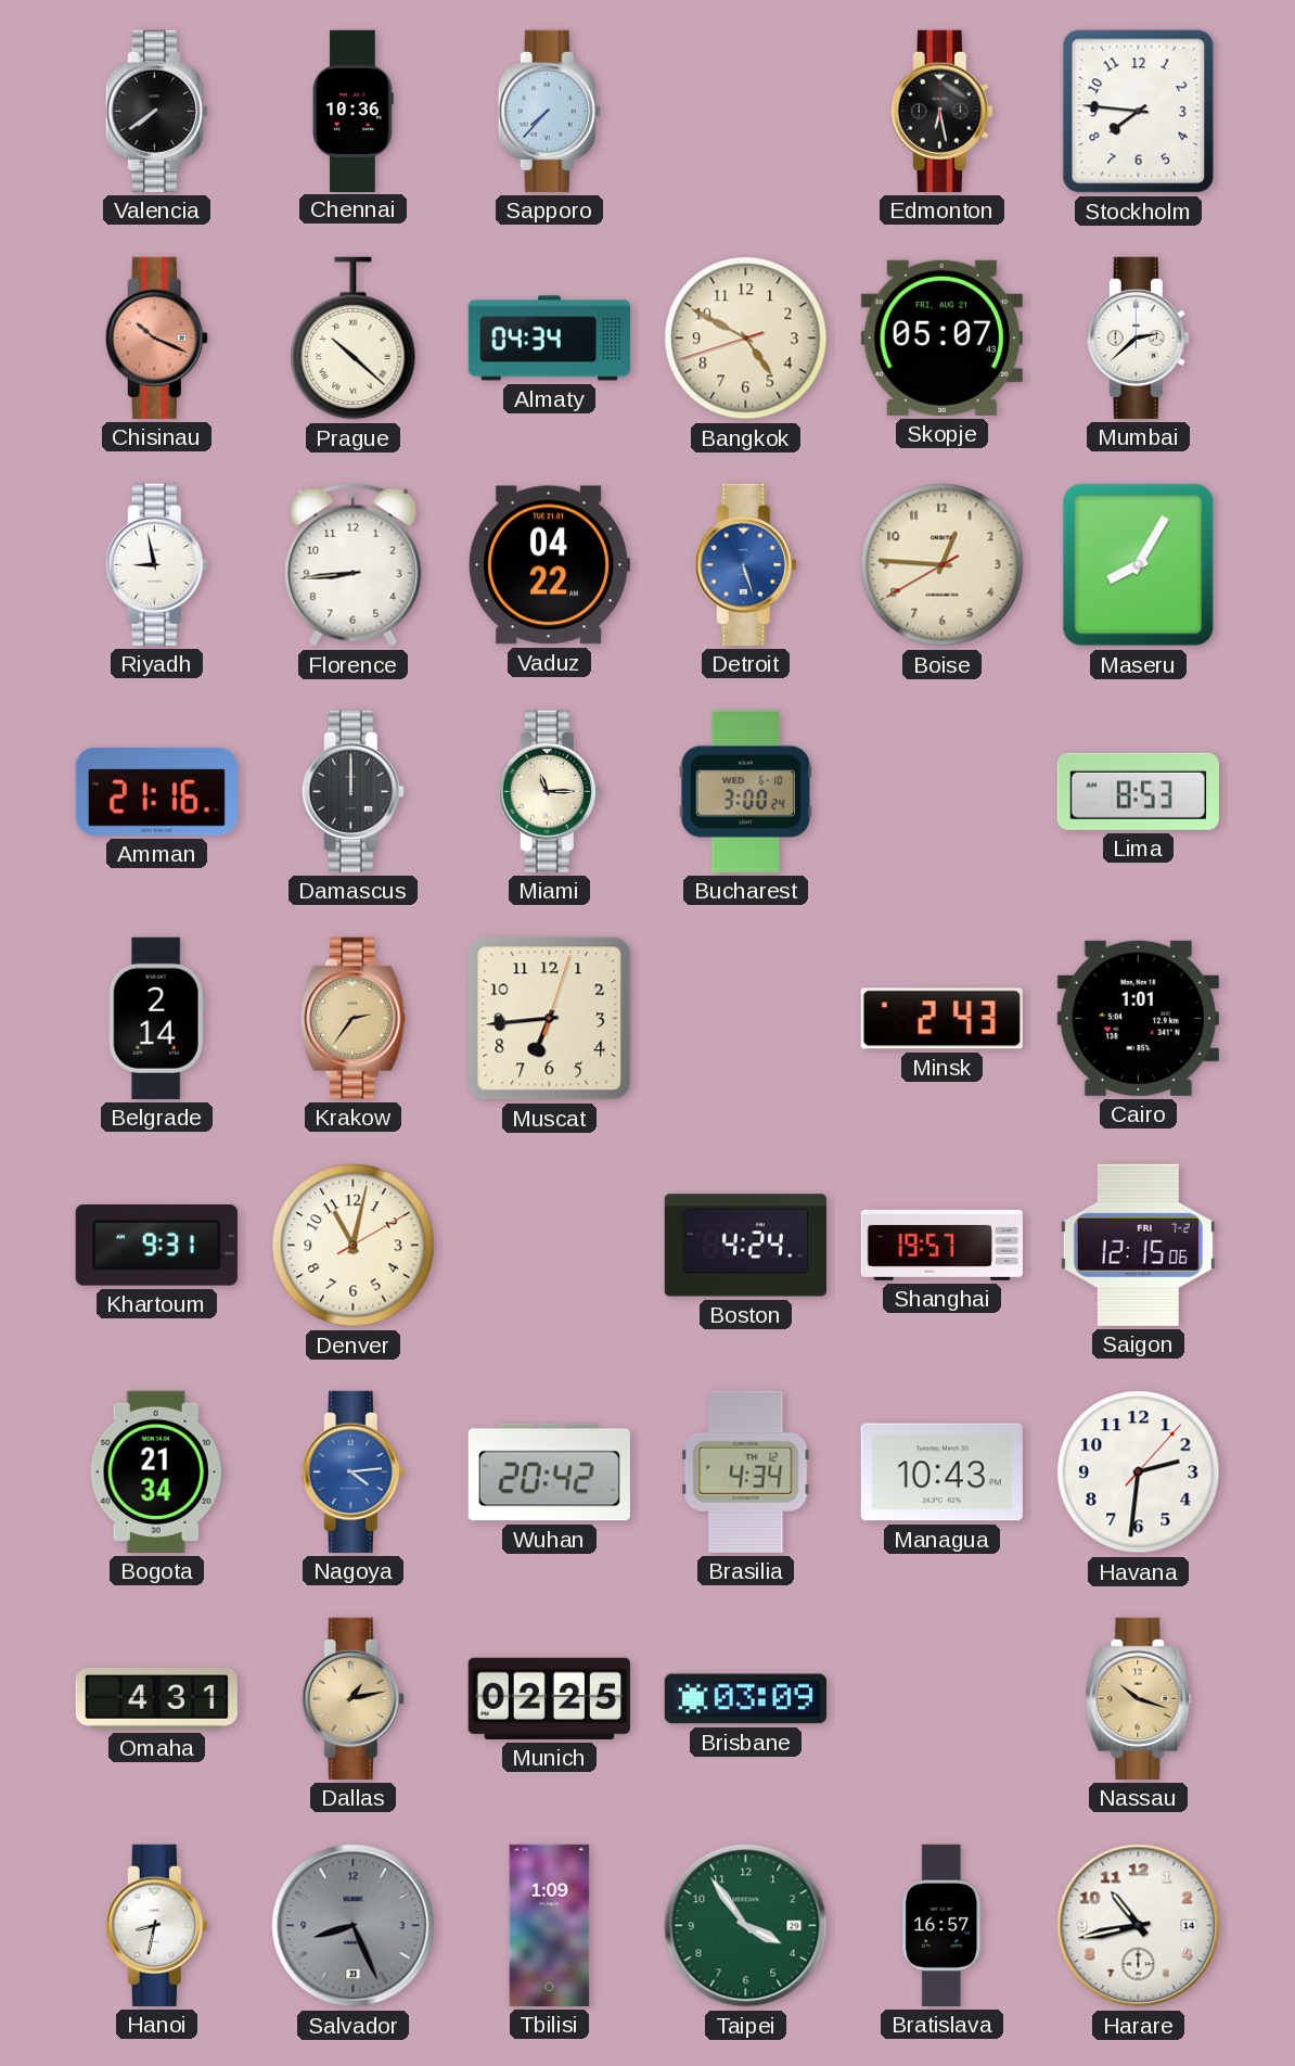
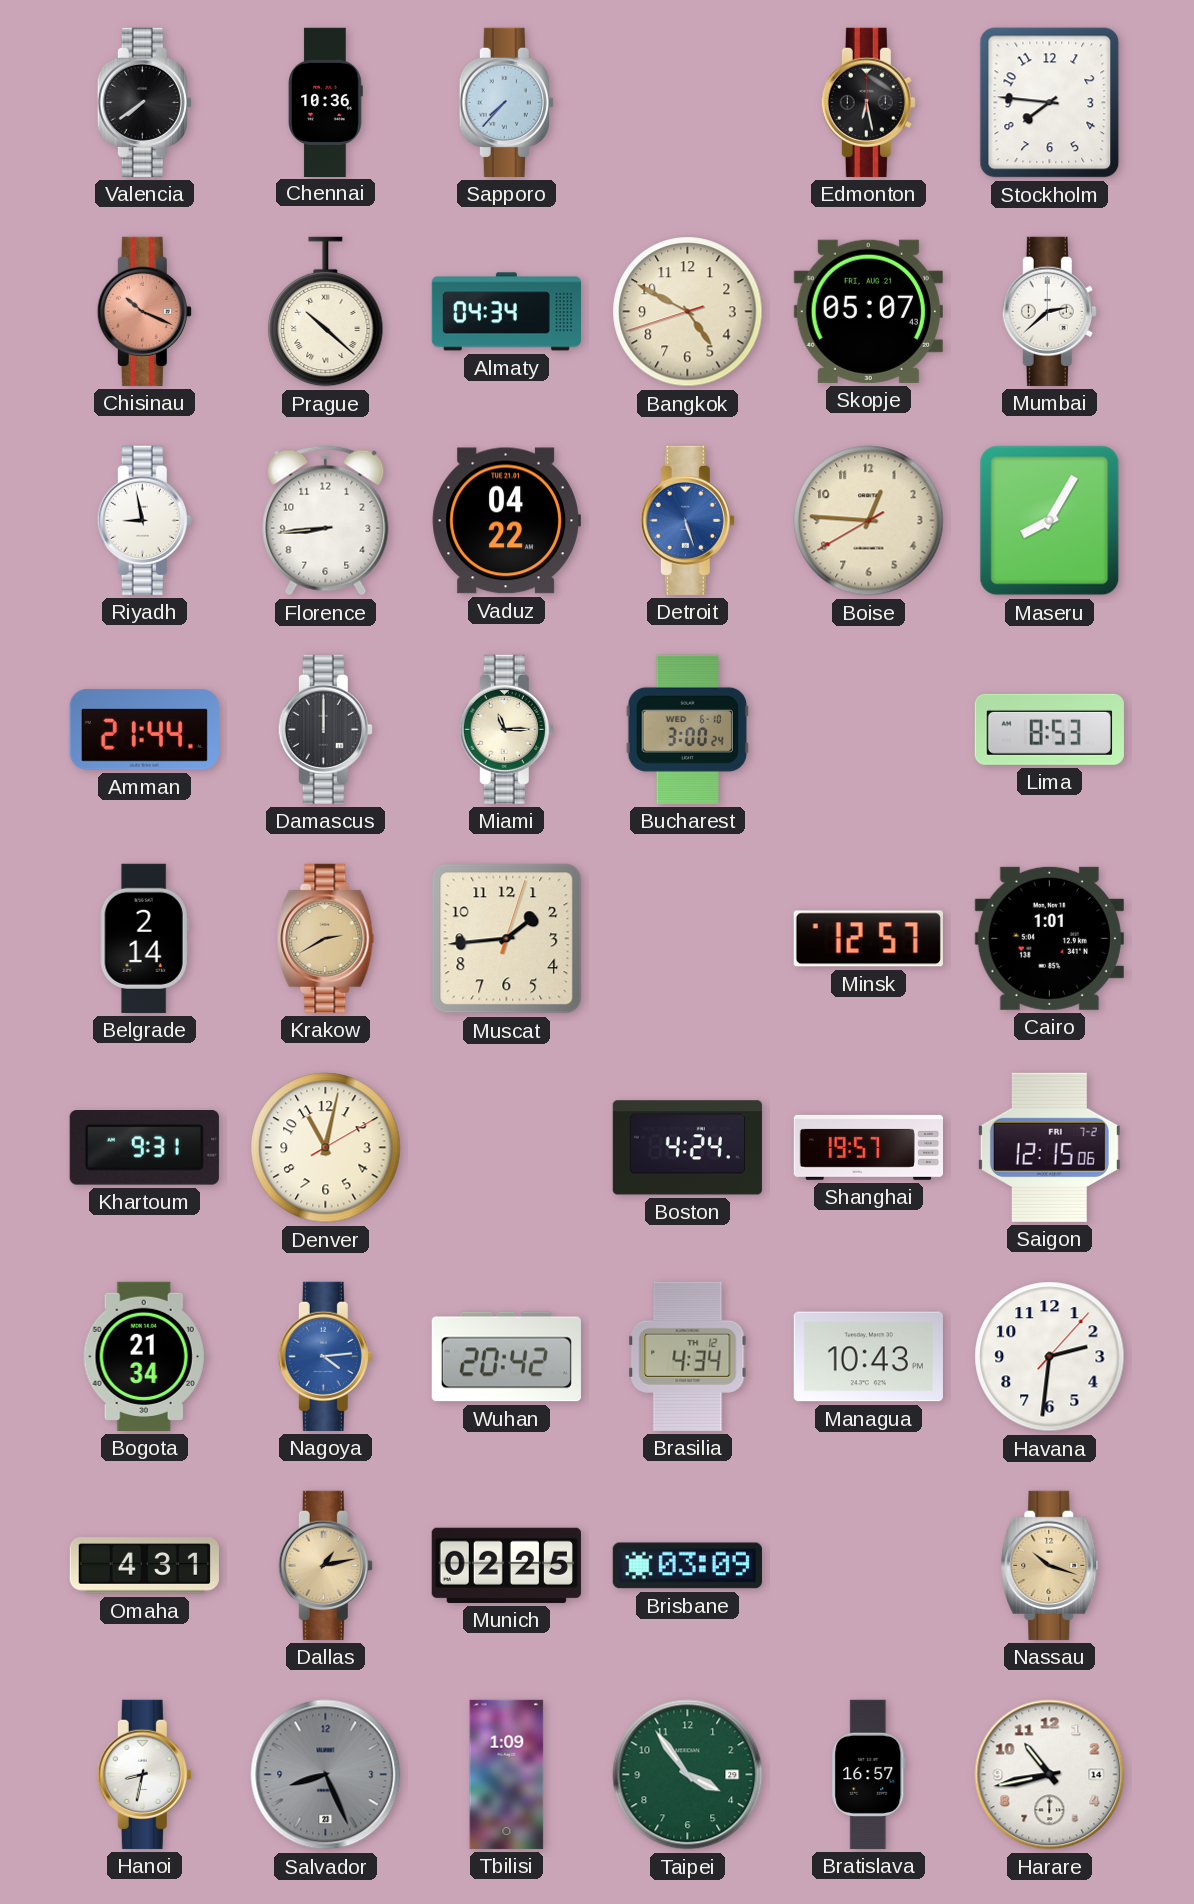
Amman: 21:16 -> 21:44 (144, 729)
Krakow: 2:36 -> 2:40 (326, 938)
Muscat: 6:44 -> 1:44 (507, 939)
Minsk: 2:43 -> 12:57 (868, 939)
